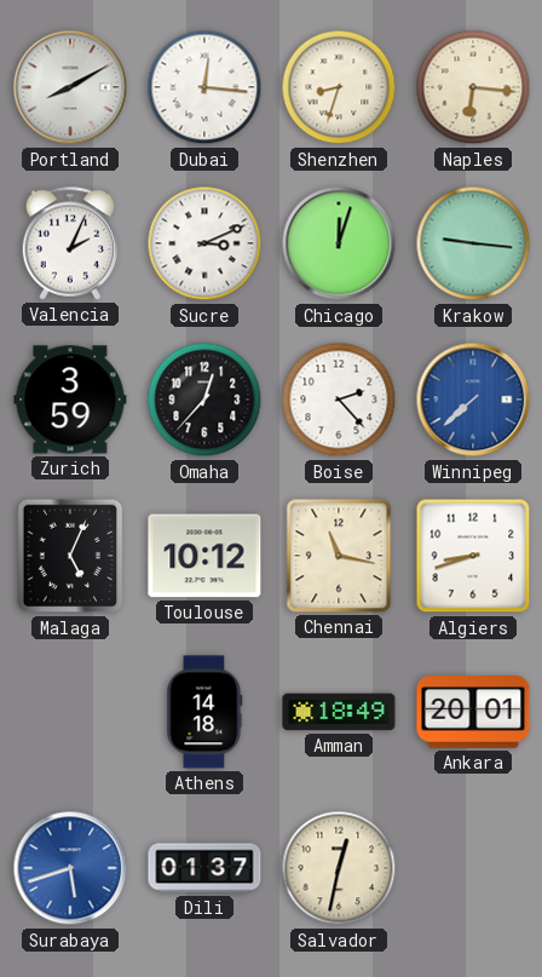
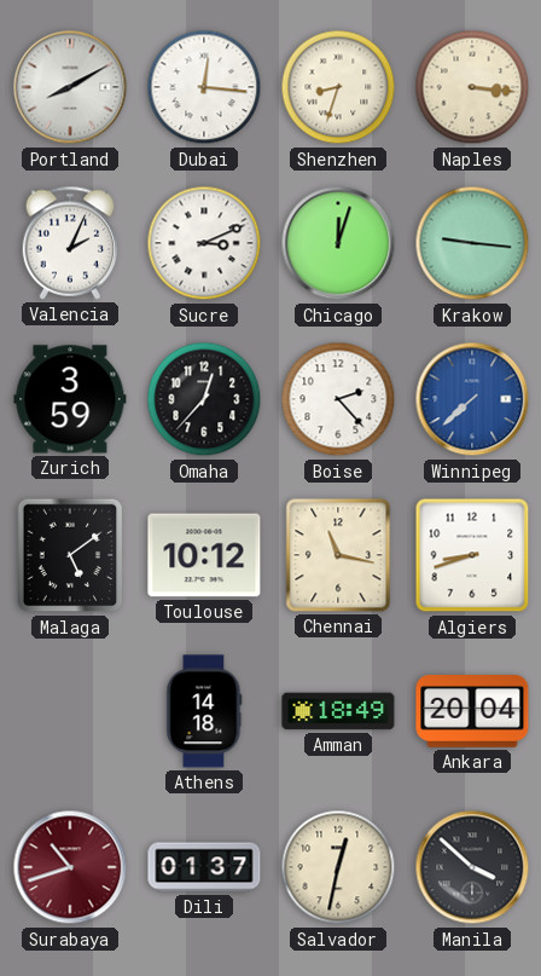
Naples: 6:16 -> 3:16 (472, 87)
Malaga: 5:04 -> 5:09 (70, 555)
Ankara: 20:01 -> 20:04 (472, 712)
Surabaya: 5:42 -> 10:42 (70, 867)
Surabaya dial: blue -> burgundy (70, 867)
Manila: none -> 3:52 (472, 867)
